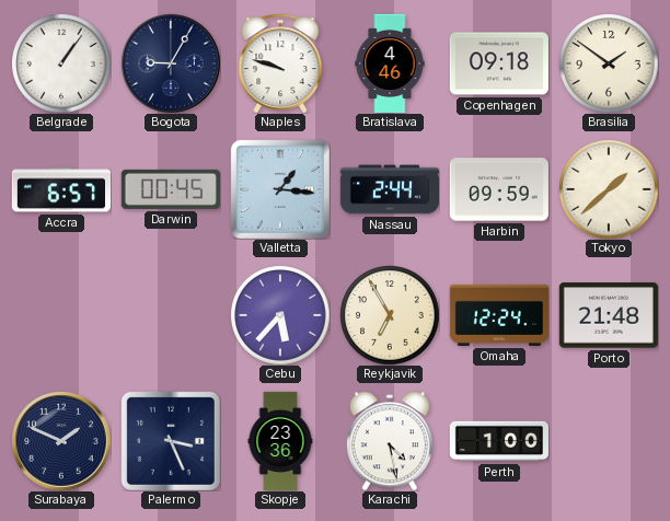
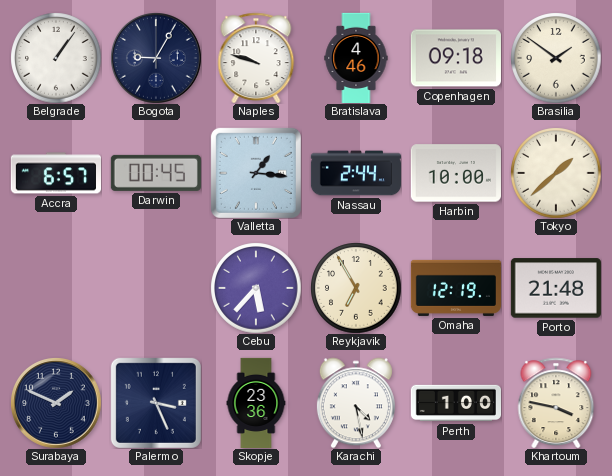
Harbin: 09:59 -> 10:00 (456, 173)
Omaha: 12:24 -> 12:19 (456, 288)
Khartoum: none -> 3:47 (556, 403)
